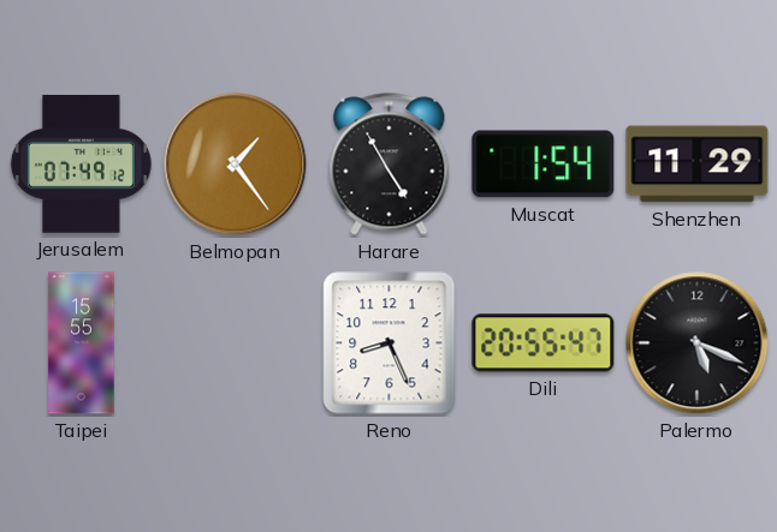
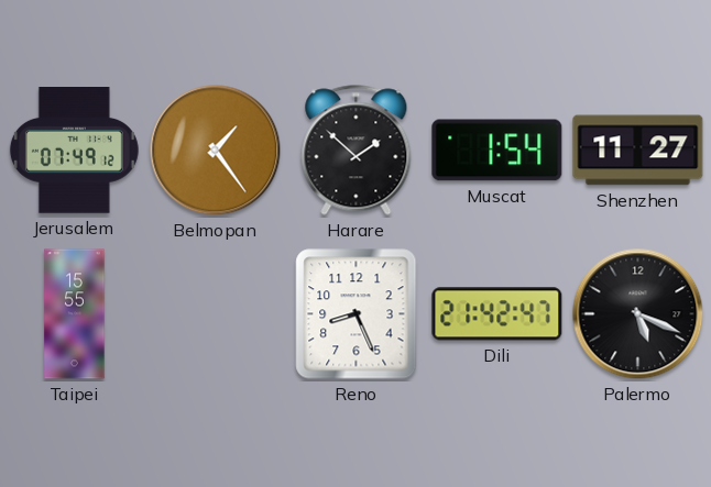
Harare: 4:55 -> 1:52 (357, 151)
Shenzhen: 11:29 -> 11:27 (638, 151)
Dili: 20:55 -> 21:42 (497, 314)
